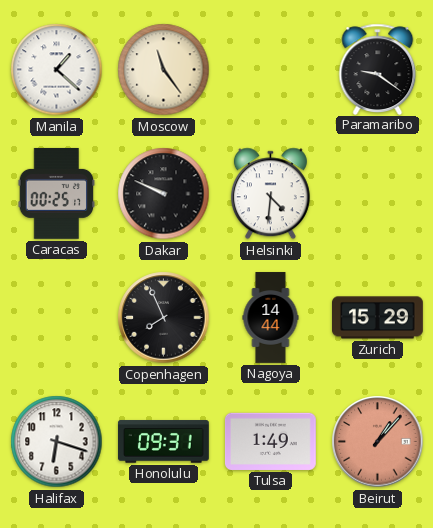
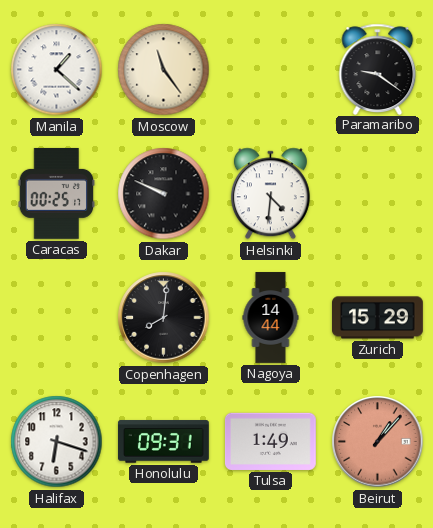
Copenhagen: 7:56 -> 8:01 (164, 318)
